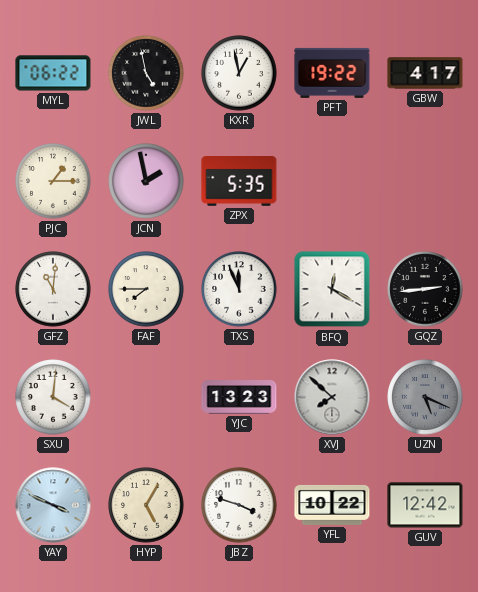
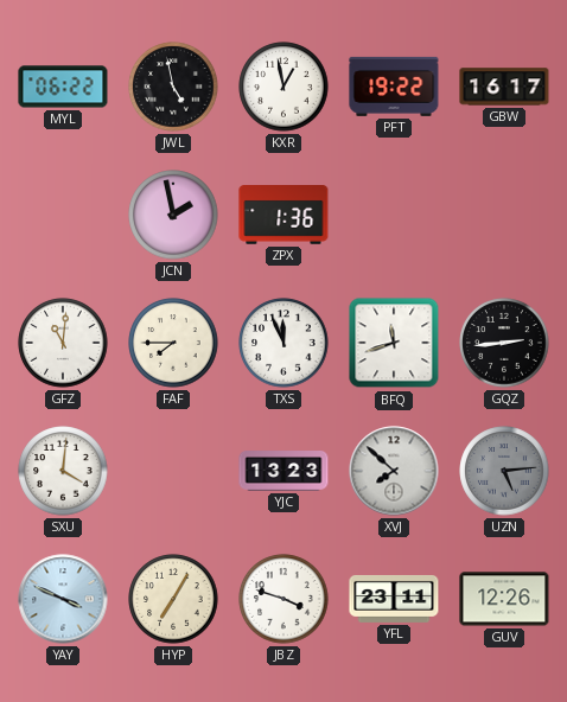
GBW: 4:17 -> 16:17 (504, 87)
PJC: 1:15 -> none (53, 181)
ZPX: 5:35 -> 1:36 (283, 216)
BFQ: 12:20 -> 11:42 (394, 343)
UZN: 5:19 -> 5:14 (504, 471)
HYP: 5:05 -> 7:05 (173, 599)
YFL: 10:22 -> 23:11 (394, 599)
GUV: 12:42 -> 12:26 (504, 599)
